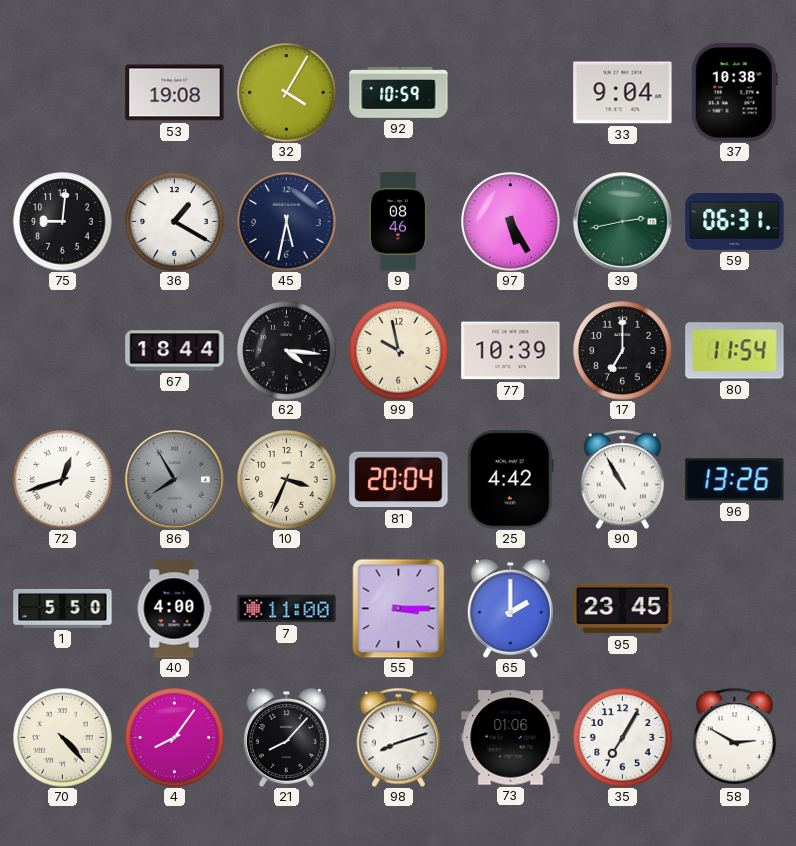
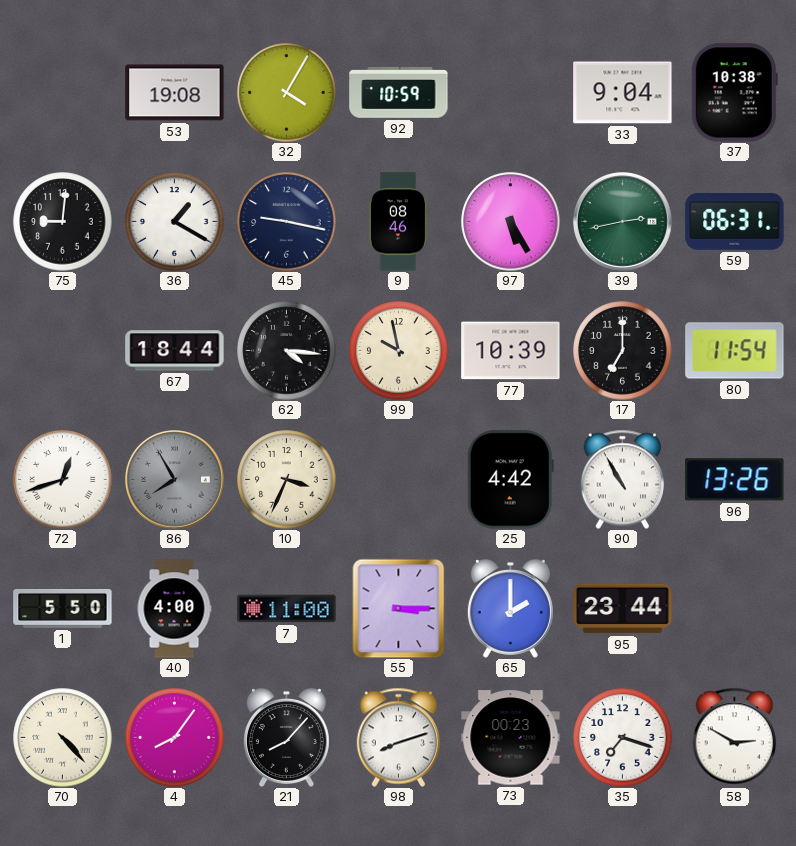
45: 5:32 -> 9:17 (287, 222)
81: 20:04 -> none (399, 480)
95: 23:45 -> 23:44 (623, 609)
73: 01:06 -> 00:23 (511, 738)
35: 7:05 -> 7:18 (623, 738)
